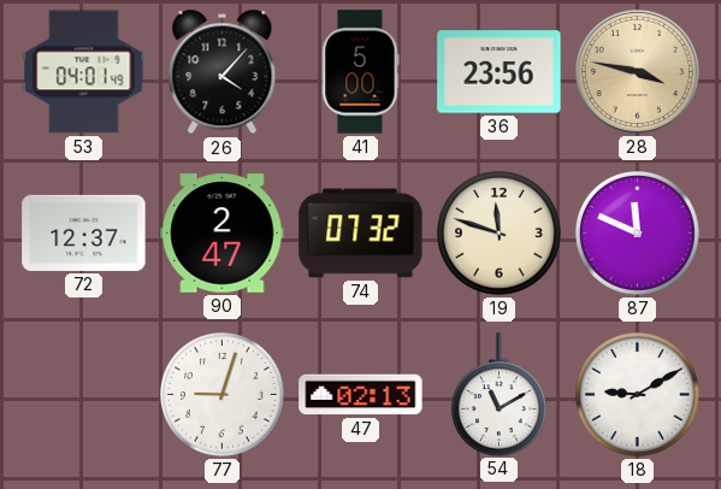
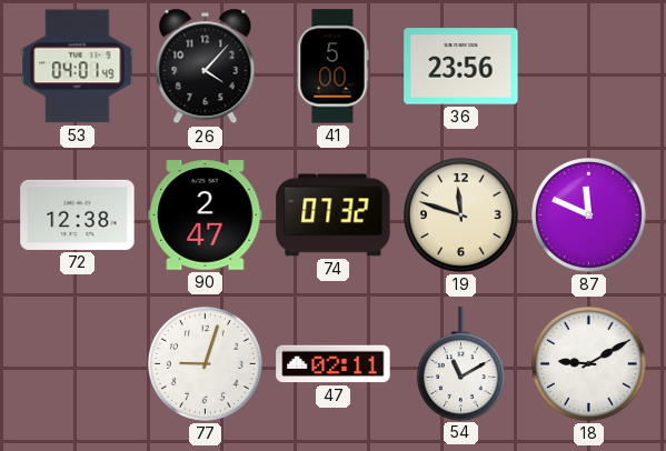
28: 3:47 -> none (637, 71)
72: 12:37 -> 12:38 (78, 214)
47: 02:13 -> 02:11 (334, 364)
